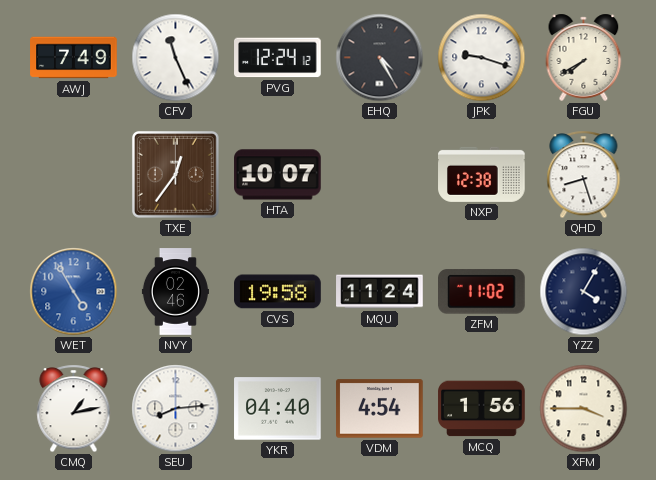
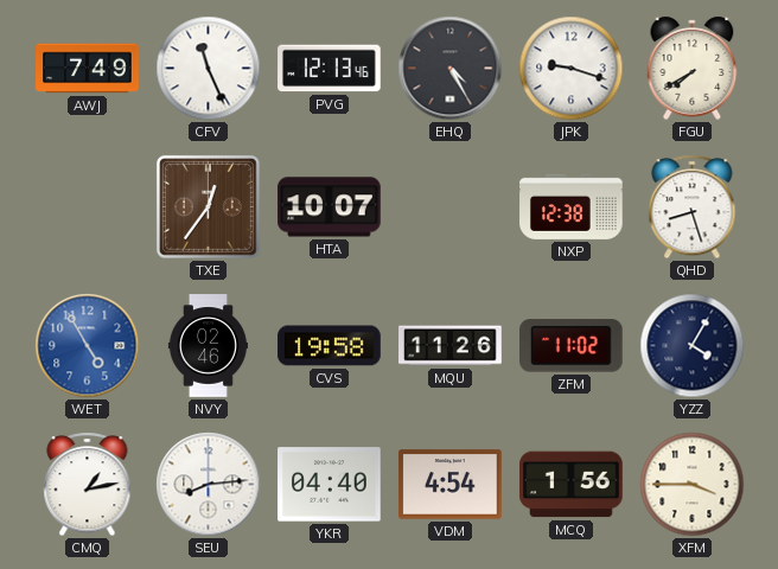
PVG: 12:24 -> 12:13 (330, 69)
MQU: 11:24 -> 11:26 (451, 346)
